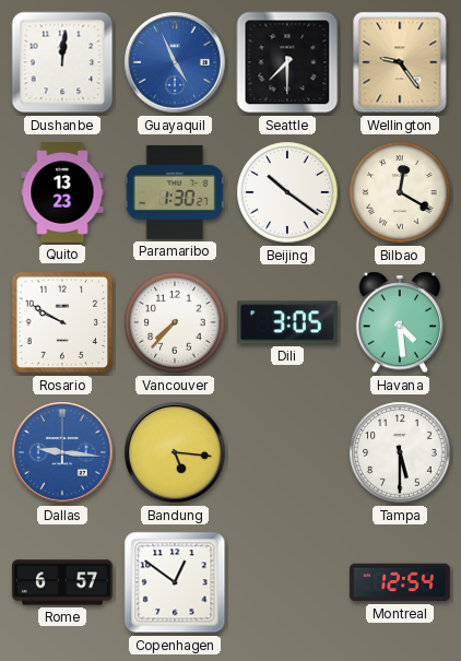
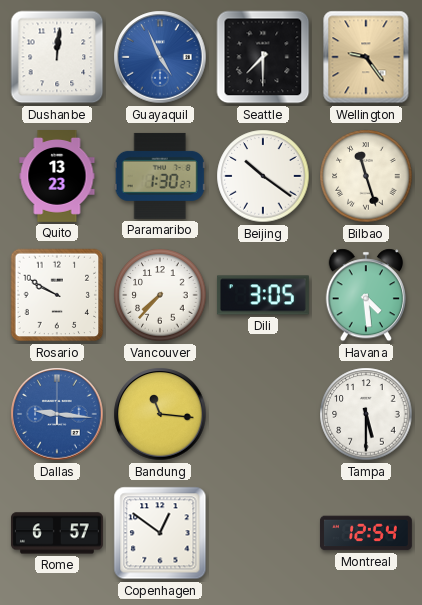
Bilbao: 12:20 -> 11:27 (366, 176)
Bandung: 5:16 -> 11:16 (160, 414)
